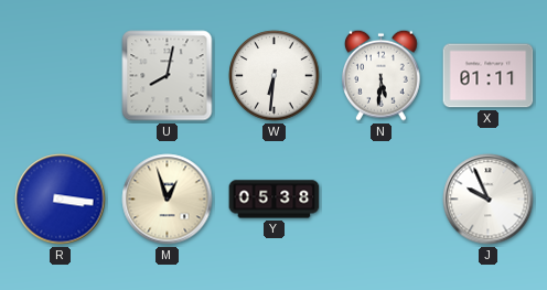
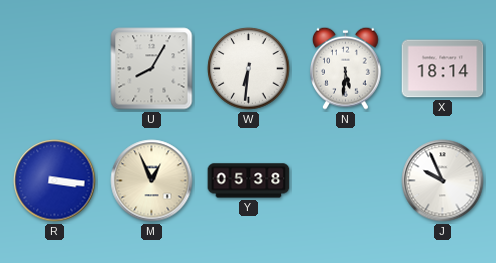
U: 8:02 -> 8:05 (152, 69)
X: 01:11 -> 18:14 (443, 69)
M: 12:57 -> 12:56 (152, 181)
